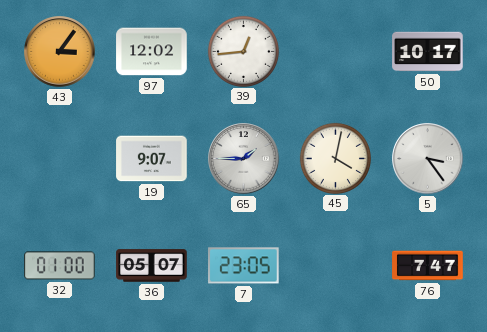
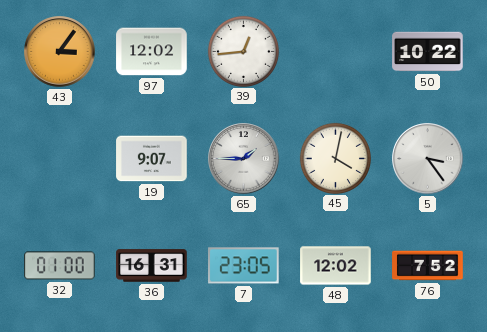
50: 10:17 -> 10:22 (428, 52)
36: 05:07 -> 16:31 (152, 266)
48: none -> 12:02 (336, 266)
76: 7:47 -> 7:52 (428, 266)
